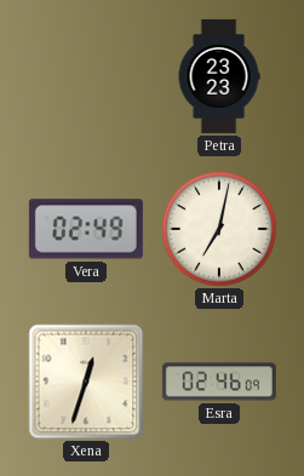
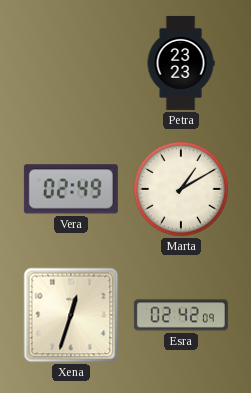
Marta: 7:02 -> 1:10 (182, 190)
Esra: 02:46 -> 02:42 (181, 315)
